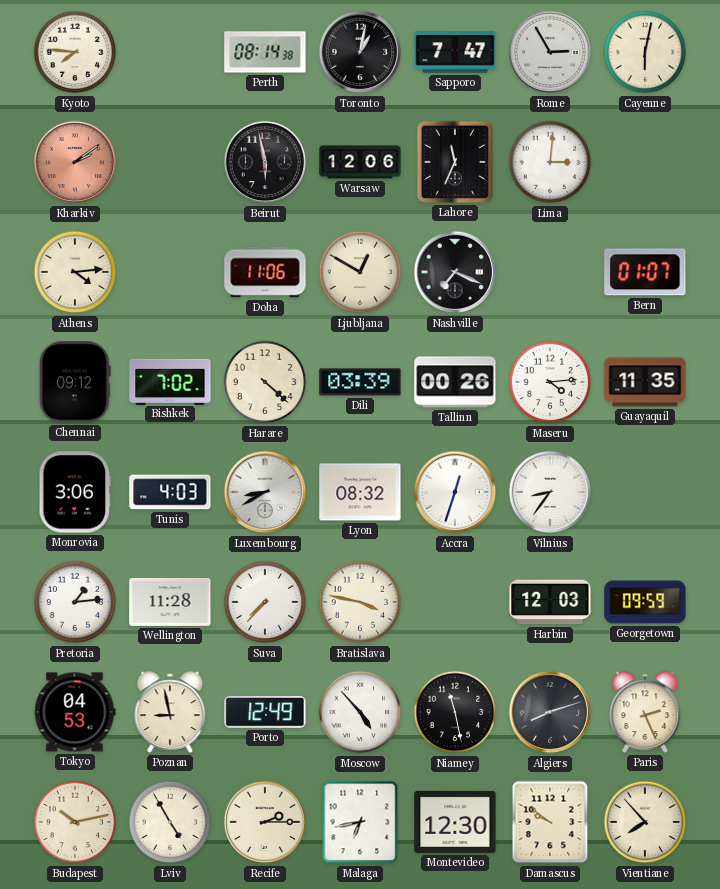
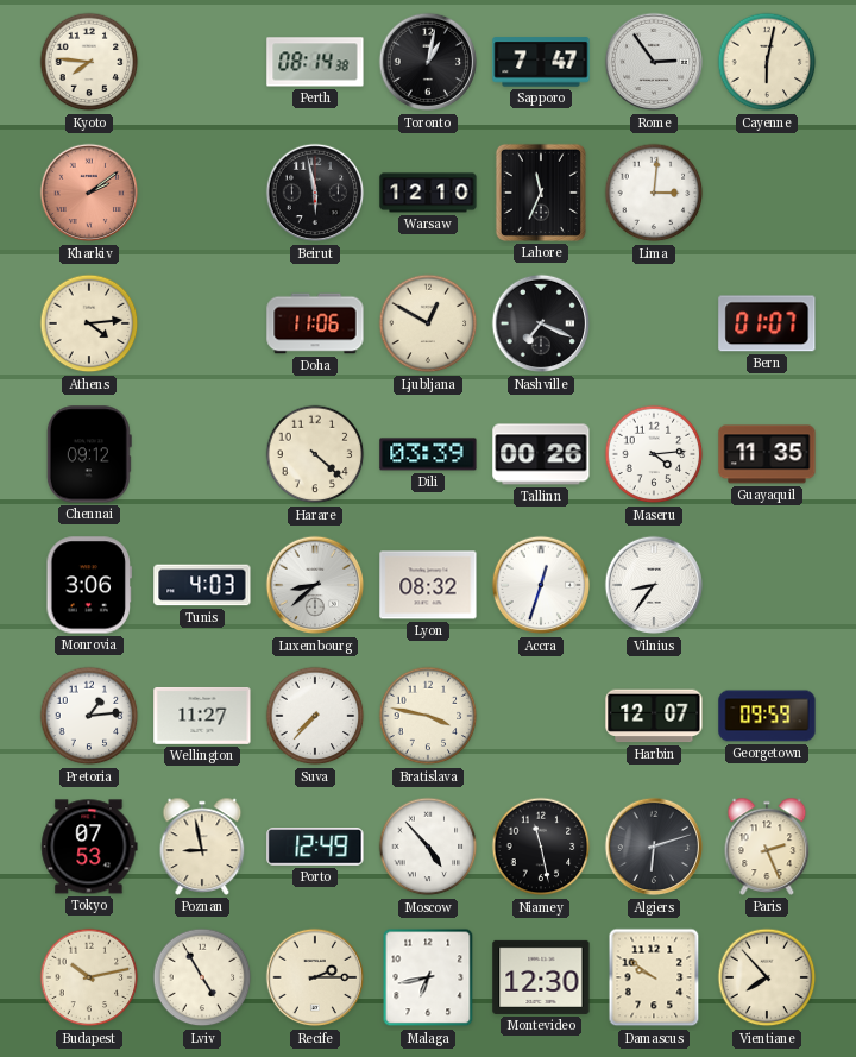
Rome: 2:55 -> 2:54 (654, 62)
Warsaw: 12:06 -> 12:10 (428, 193)
Bishkek: 7:02 -> none (170, 381)
Luxembourg: 8:40 -> 8:38 (315, 585)
Wellington: 11:28 -> 11:27 (202, 716)
Harbin: 12:03 -> 12:07 (654, 716)
Tokyo: 04:53 -> 07:53 (89, 847)
Algiers: 8:12 -> 6:12 (654, 847)
